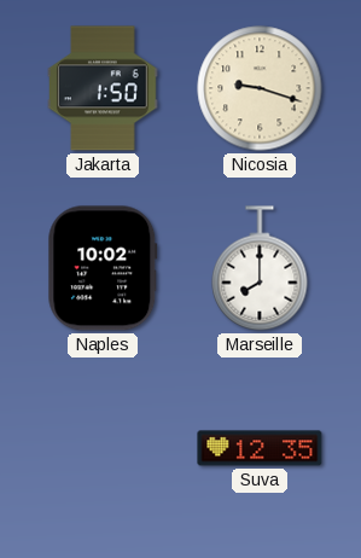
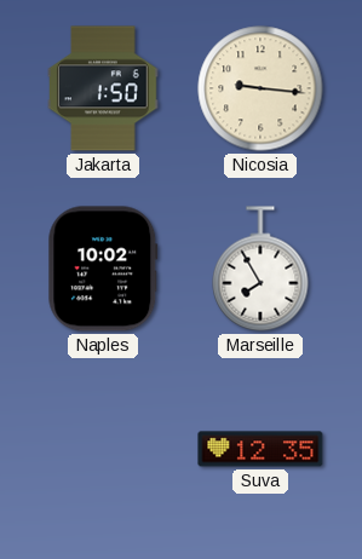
Nicosia: 9:18 -> 9:16 (260, 88)
Marseille: 8:00 -> 7:55 (260, 269)
